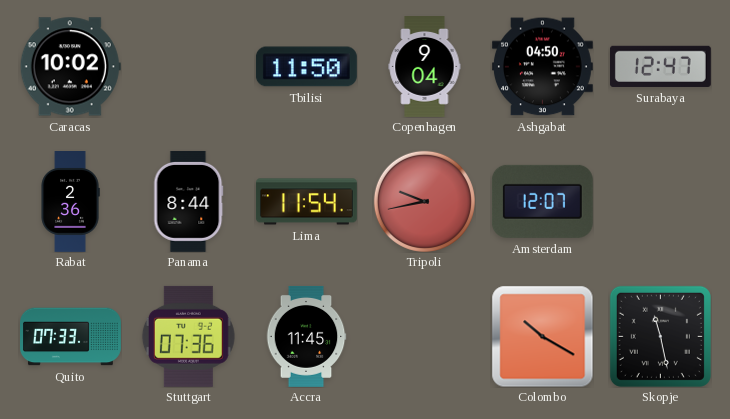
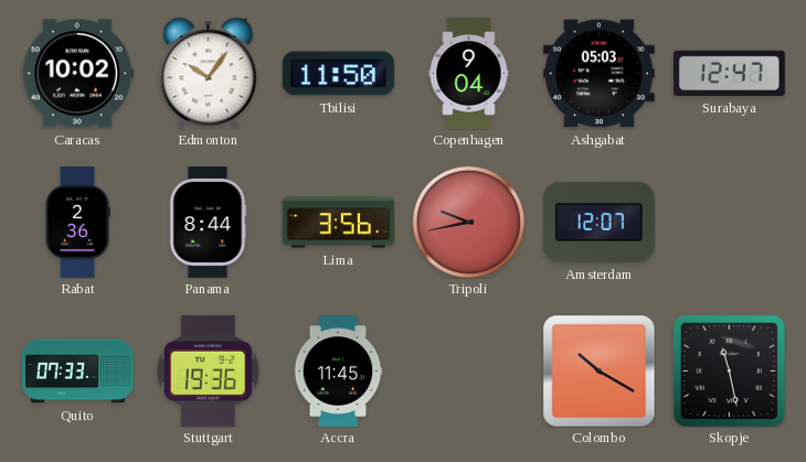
Edmonton: none -> 10:06 (209, 73)
Ashgabat: 04:50 -> 05:03 (598, 74)
Lima: 11:54 -> 3:56 (338, 223)
Stuttgart: 07:36 -> 19:36 (208, 370)
